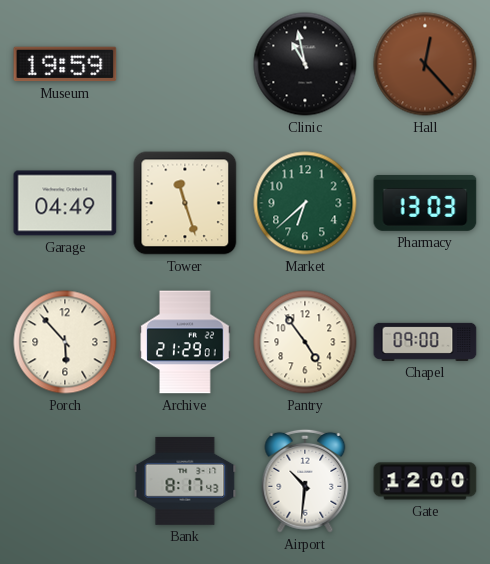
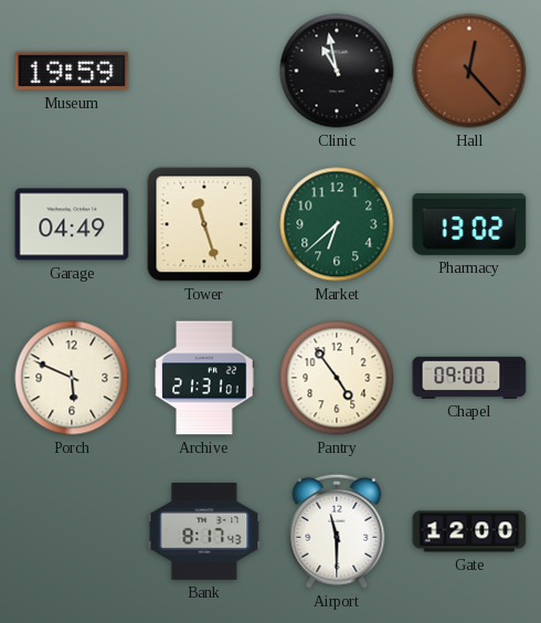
Pharmacy: 13:03 -> 13:02 (469, 224)
Porch: 5:53 -> 5:49 (72, 378)
Archive: 21:29 -> 21:31 (204, 378)
Airport: 10:31 -> 11:30 (337, 531)
